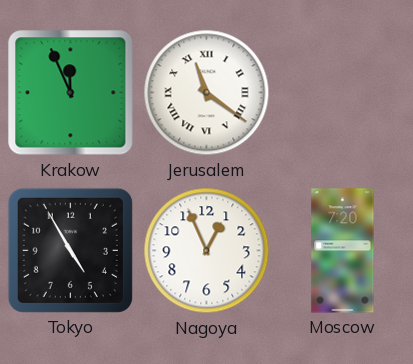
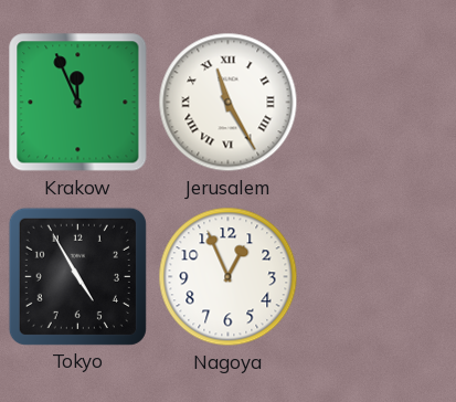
Jerusalem: 11:21 -> 11:25 (229, 103)
Moscow: 7:20 -> none (343, 251)
